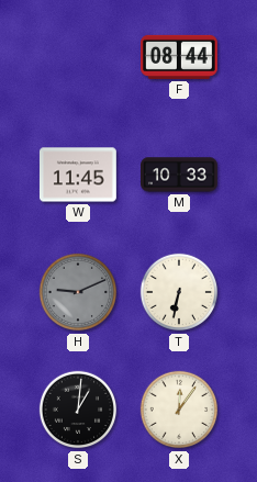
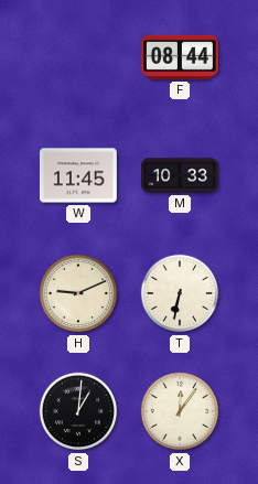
H dial: grey -> cream (78, 293)
